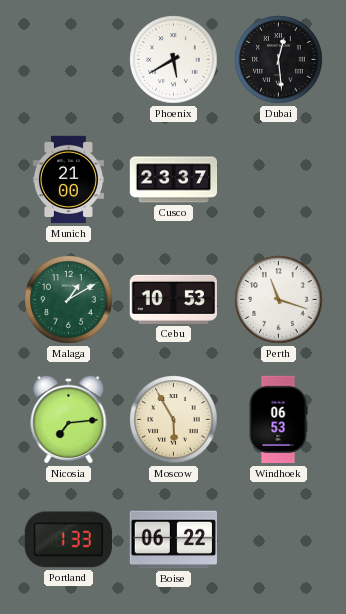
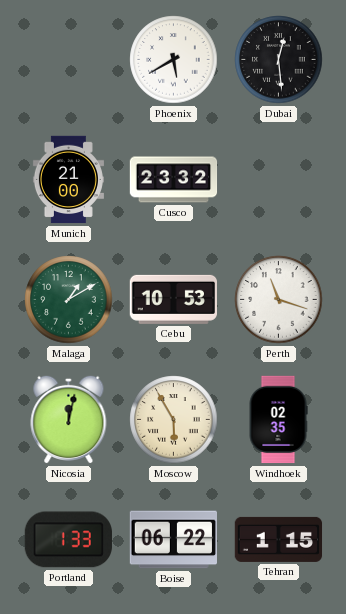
Cusco: 23:37 -> 23:32 (174, 180)
Nicosia: 7:14 -> 12:02 (69, 419)
Windhoek: 06:53 -> 02:35 (278, 420)
Tehran: none -> 1:15 (279, 539)
